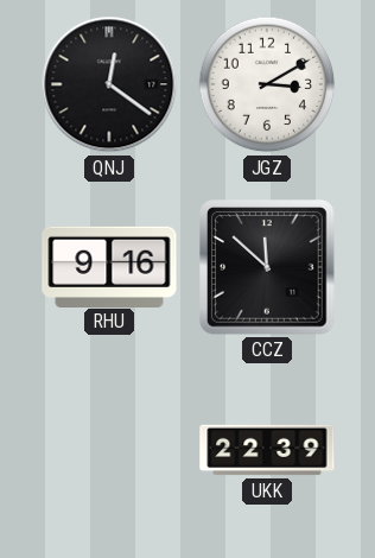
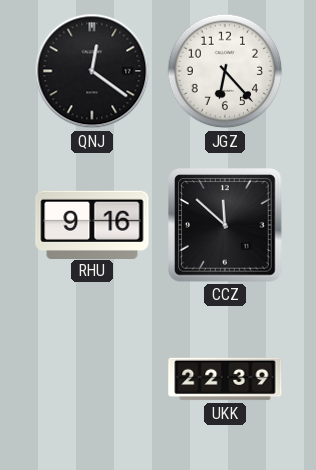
JGZ: 3:10 -> 6:23 (225, 71)
